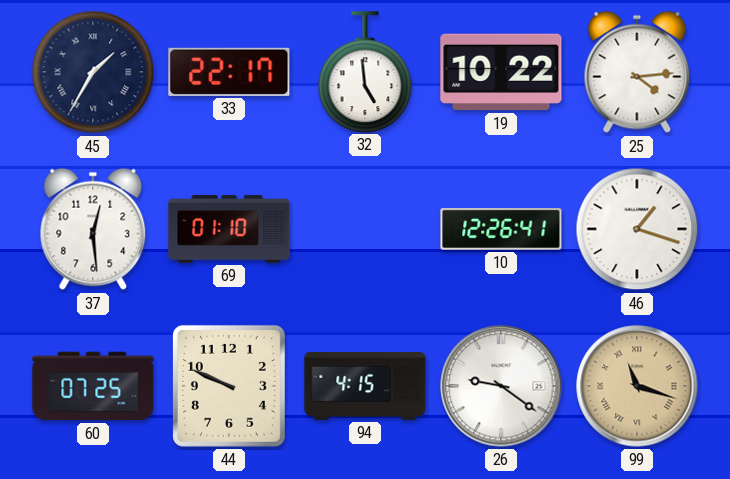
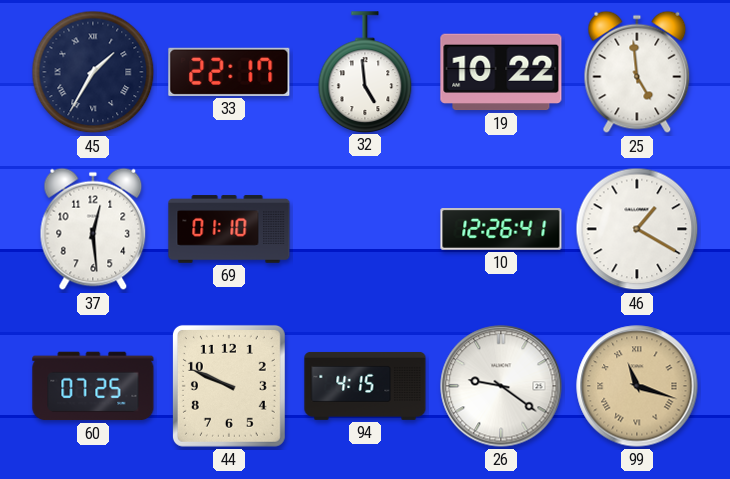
25: 4:14 -> 4:59 (637, 72)
46: 1:18 -> 1:20 (637, 229)
